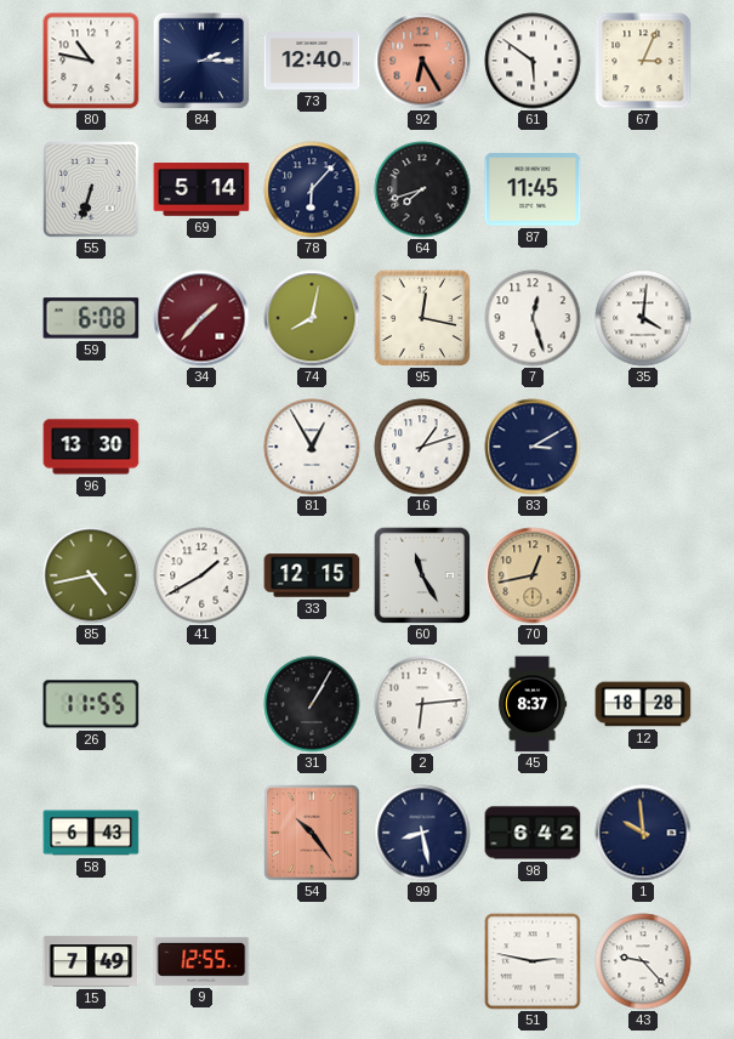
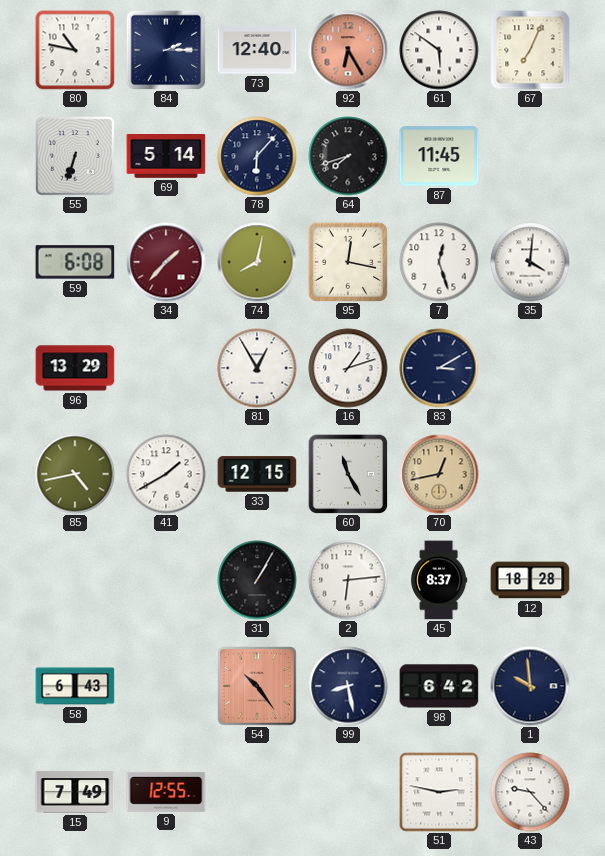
67: 3:04 -> 7:04 (530, 50)
96: 13:30 -> 13:29 (75, 368)
26: 11:55 -> none (91, 704)
